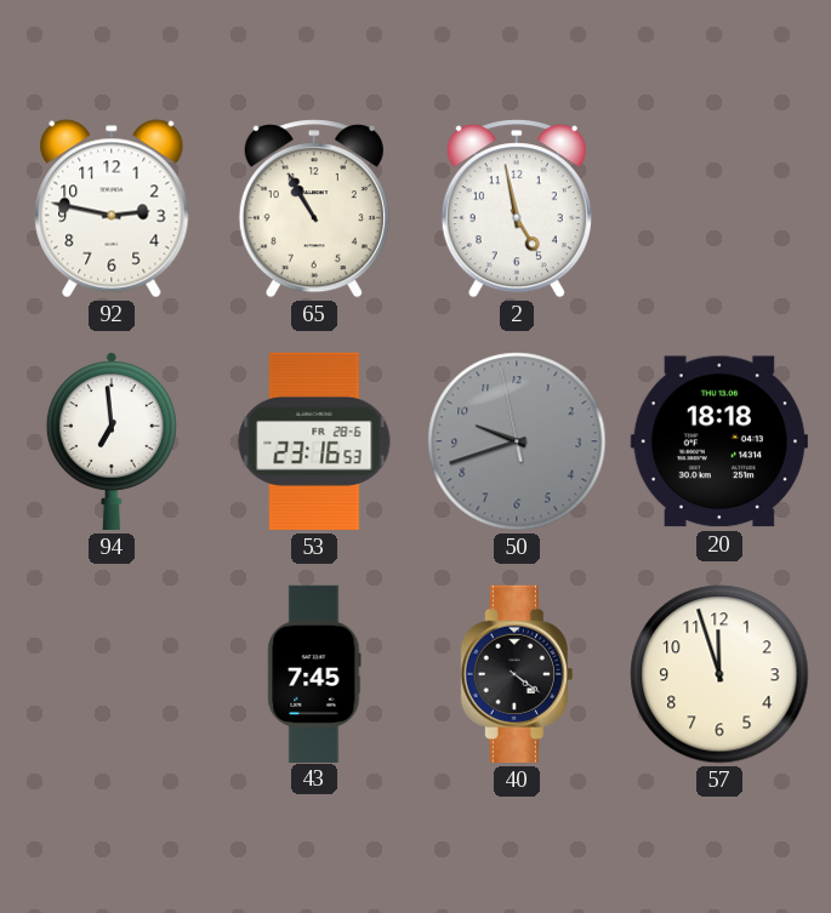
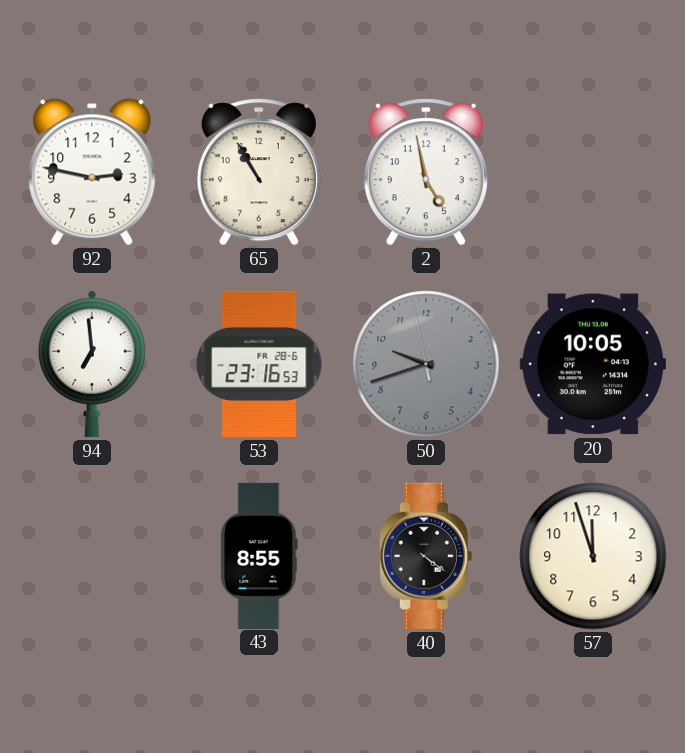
20: 18:18 -> 10:05 (593, 364)
43: 7:45 -> 8:55 (259, 555)
